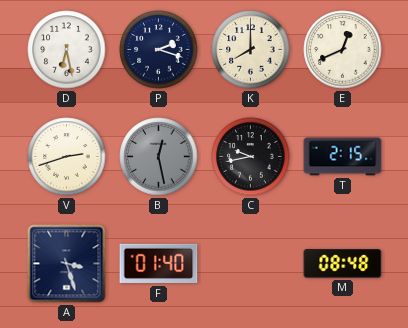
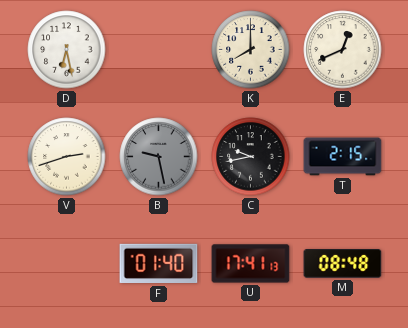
P: 2:18 -> none (159, 50)
B: 12:28 -> 9:28 (159, 157)
A: 3:27 -> none (67, 264)
U: none -> 17:41 (251, 264)
